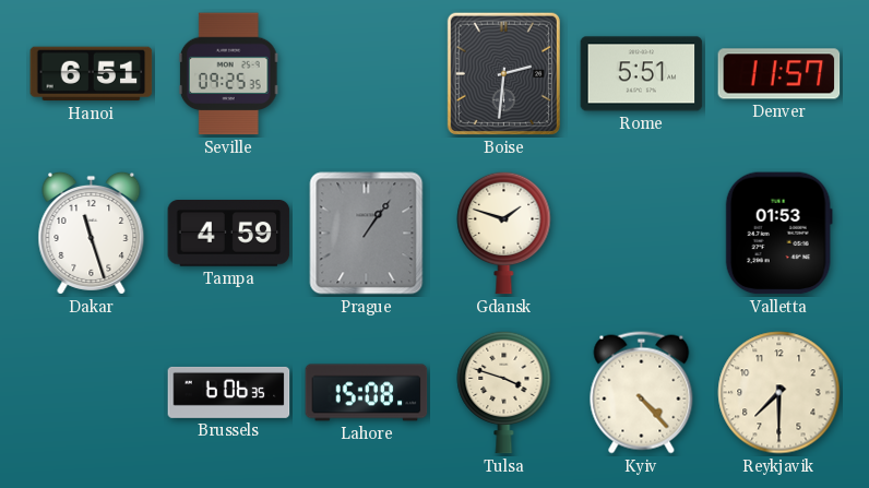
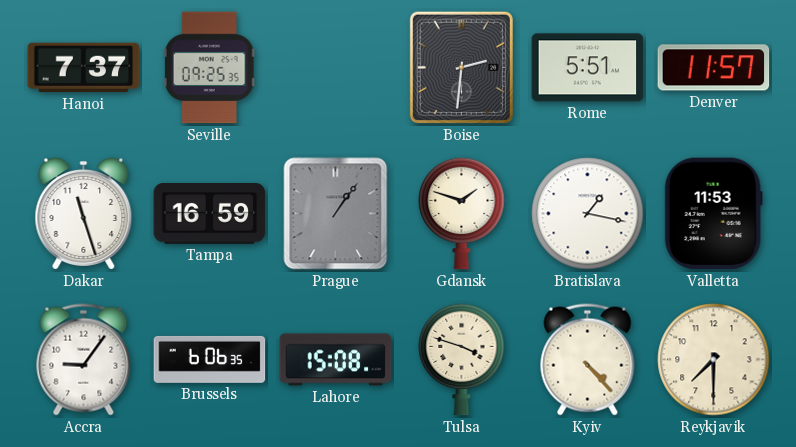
Hanoi: 6:51 -> 7:37 (84, 68)
Tampa: 4:59 -> 16:59 (210, 214)
Bratislava: none -> 1:17 (588, 214)
Valletta: 01:53 -> 11:53 (713, 214)
Accra: none -> 9:06 (84, 360)
